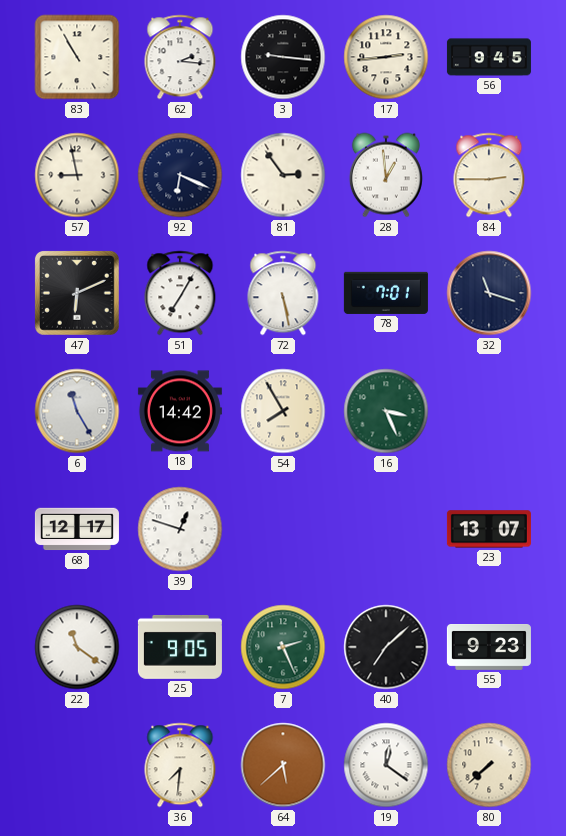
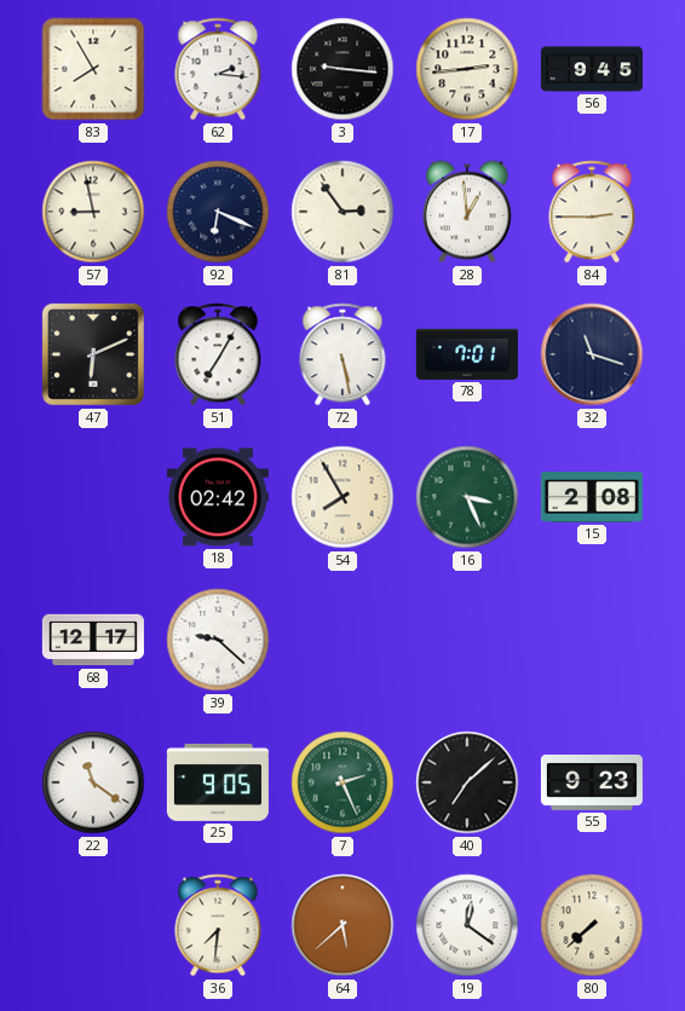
83: 10:55 -> 7:55 (93, 69)
6: 11:25 -> none (77, 411)
18: 14:42 -> 02:42 (218, 497)
15: none -> 2:08 (592, 497)
39: 12:48 -> 9:22 (218, 640)
23: 13:07 -> none (489, 529)
